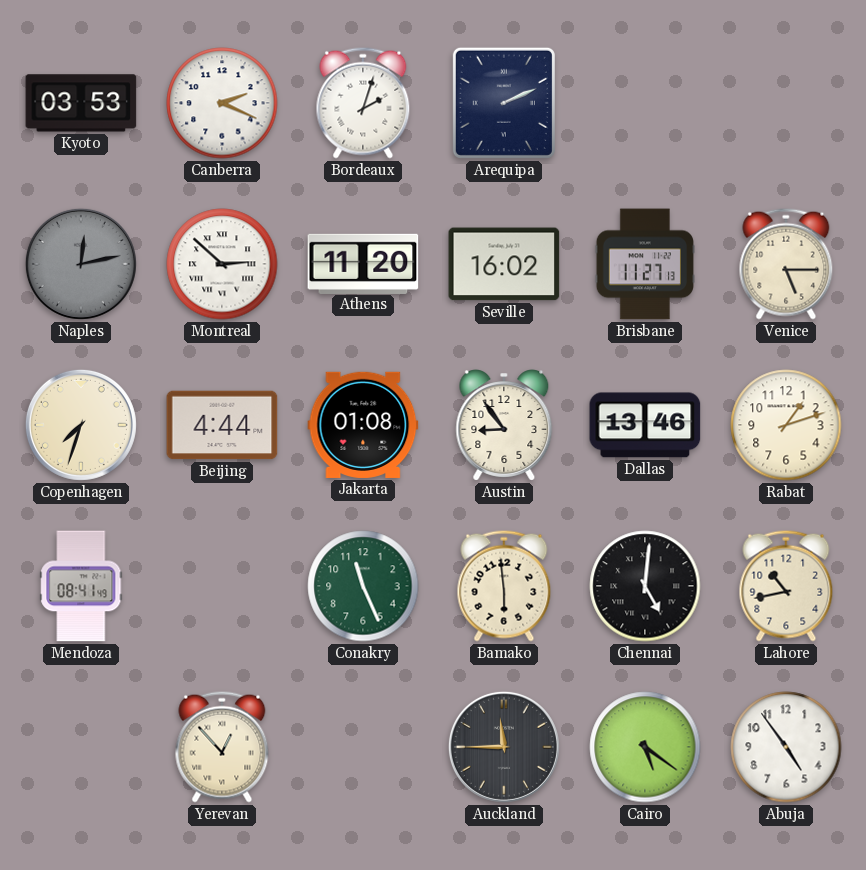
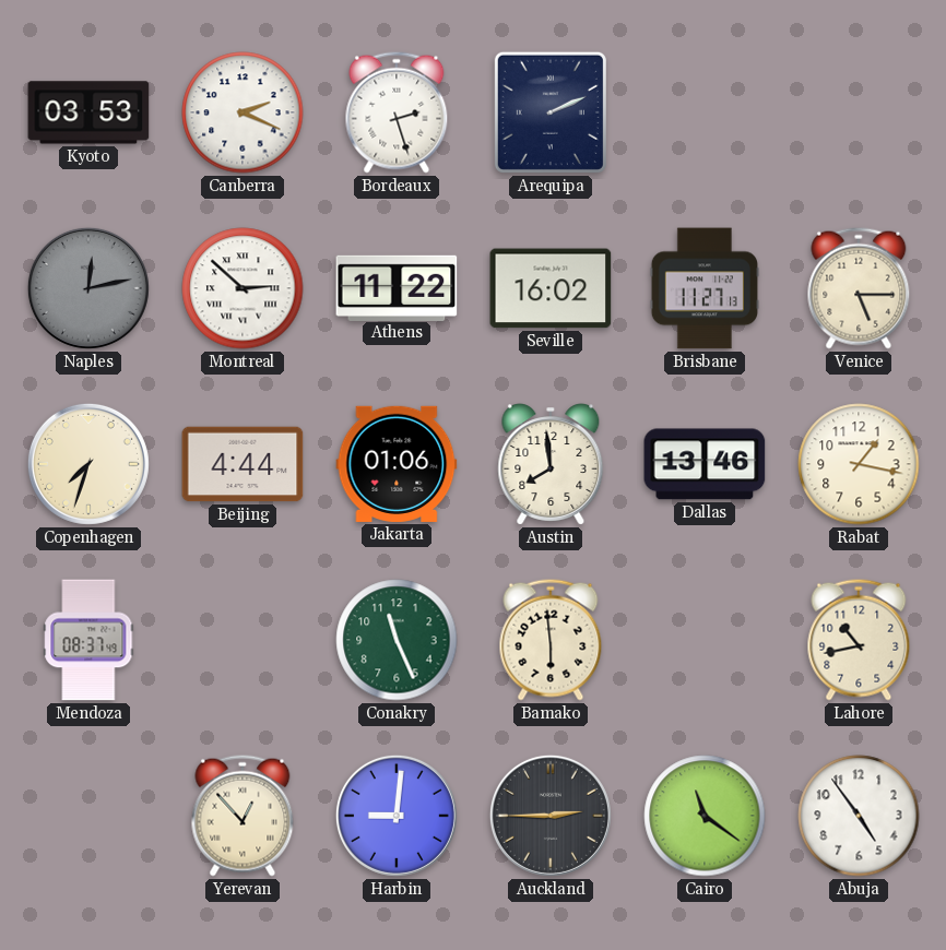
Bordeaux: 2:03 -> 2:27 (397, 112)
Athens: 11:20 -> 11:22 (397, 287)
Jakarta: 01:08 -> 01:06 (397, 464)
Austin: 8:54 -> 7:59 (551, 464)
Rabat: 1:12 -> 1:17 (859, 464)
Mendoza: 08:41 -> 08:37 (88, 640)
Chennai: 5:01 -> none (645, 586)
Harbin: none -> 9:01 (397, 816)
Auckland: 11:45 -> 2:45 (551, 816)
Cairo: 5:21 -> 11:21 (705, 816)
